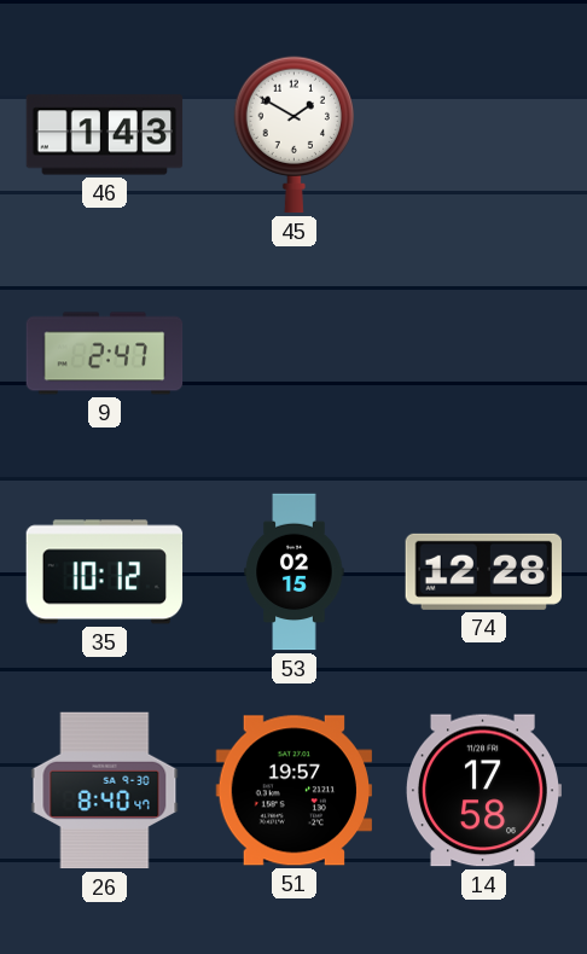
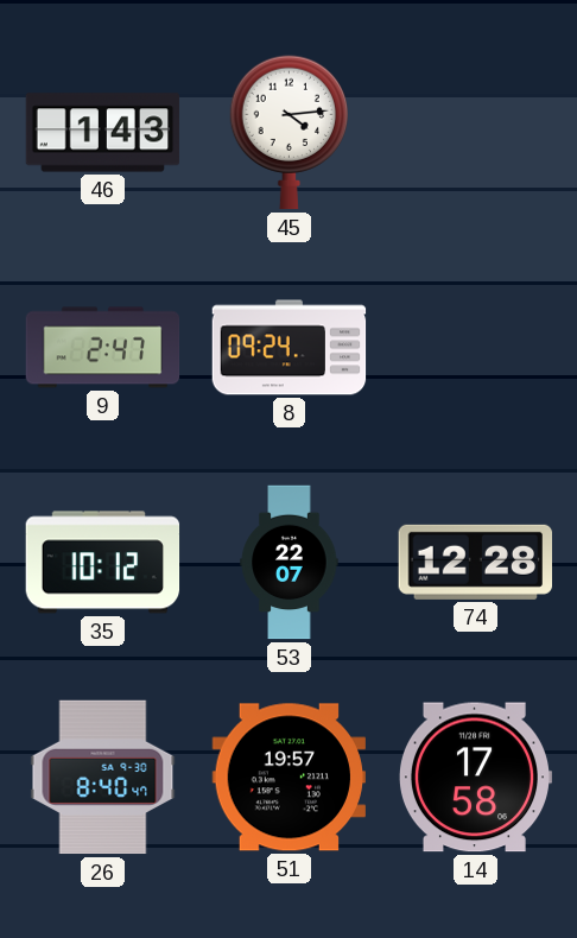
45: 1:50 -> 4:14 (288, 133)
8: none -> 09:24 (290, 348)
53: 02:15 -> 22:07 (290, 563)
